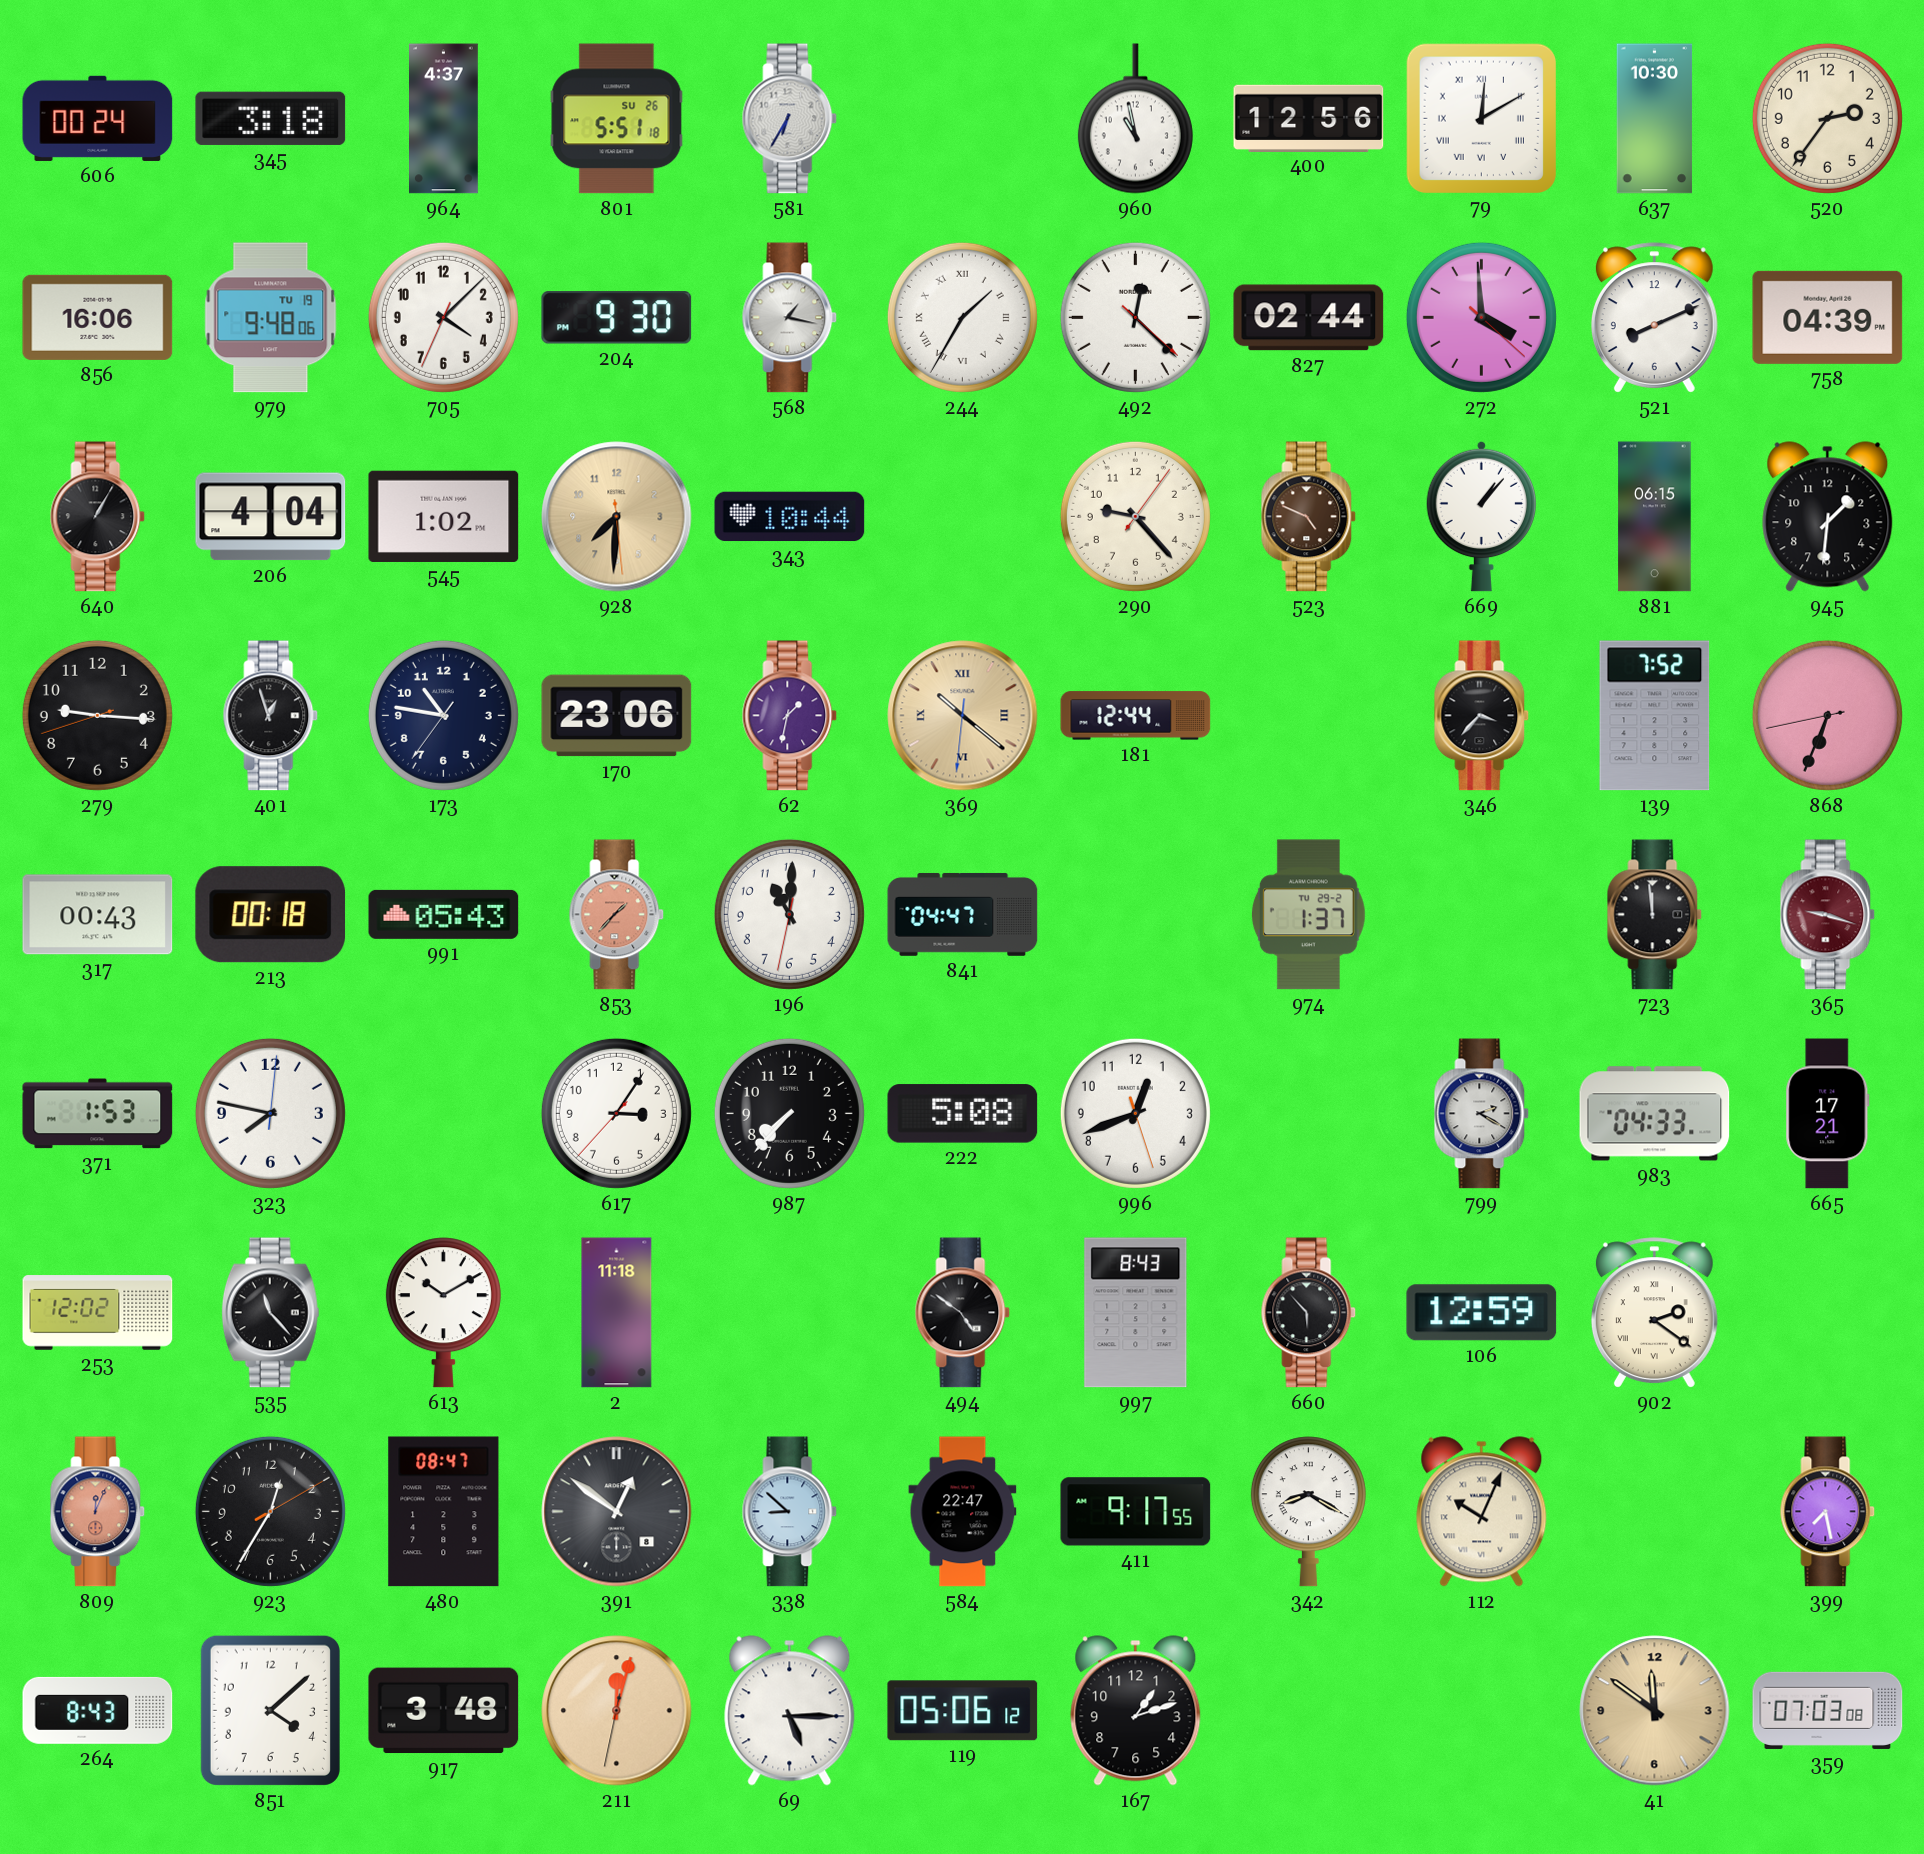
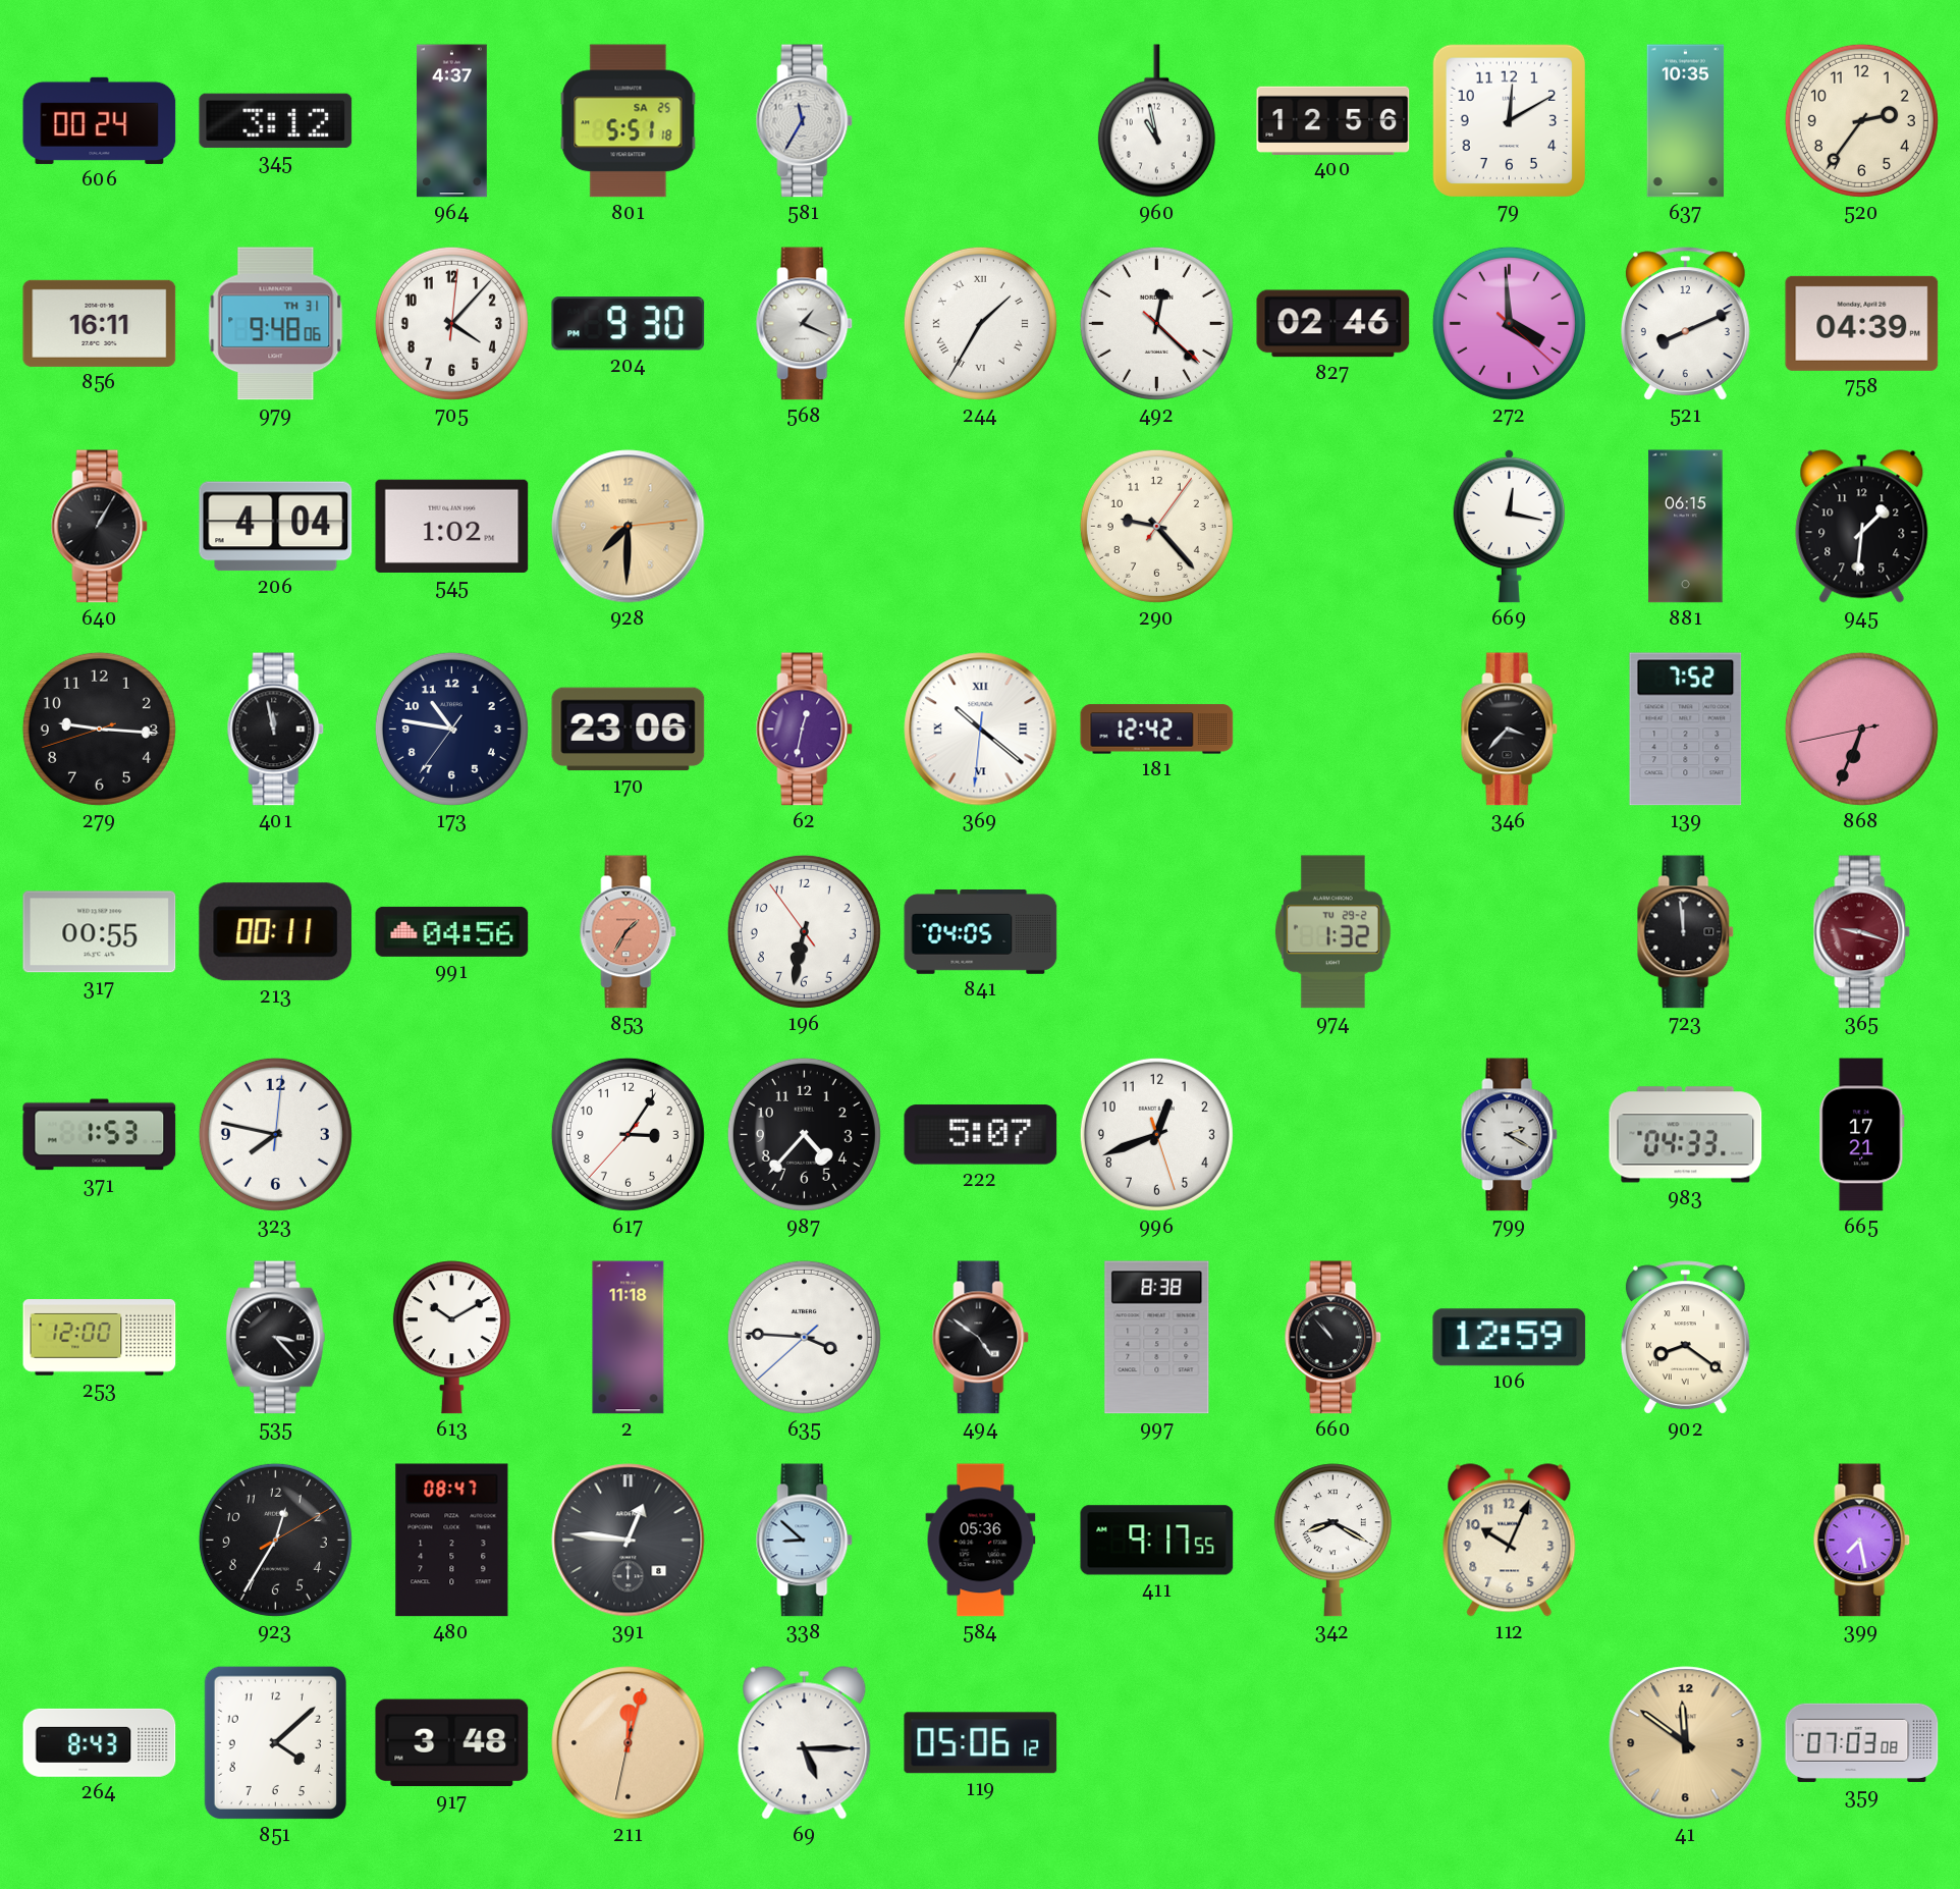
345: 3:18 -> 3:12 (276, 120)
801 date: SU 26 -> SA 25 (629, 121)
581: 6:35 -> 11:35 (805, 121)
79 numerals: Roman -> Arabic (1509, 120)
637: 10:30 -> 10:35 (1686, 121)
856: 16:06 -> 16:11 (100, 323)
979 date: TU 19 -> TH 31 (276, 324)
705: 4:07:34 -> 4:07:01 (451, 323)
568: 1:17 -> 1:19 (805, 324)
827: 02:44 -> 02:46 (1333, 324)
928: 7:30:29 -> 7:30:14 (629, 527)
343: 10:44 -> none (790, 517)
523: 4:49 -> none (1309, 517)
669: 1:07 -> 12:17 (1510, 526)
401: 12:57 -> 11:58 (276, 730)
62: 1:32 -> 12:32 (805, 730)
369 dial: champagne -> white (981, 730)
181: 12:44 -> 12:42 (1157, 730)
317: 00:43 -> 00:55 (100, 932)
213: 00:18 -> 00:11 (276, 932)
991: 05:43 -> 04:56 (452, 931)
853: 1:37 -> 1:35 (629, 932)
196: 11:00 -> 6:31 (804, 931)
841: 04:47 -> 04:05 (981, 931)
974: 1:37 -> 1:32 (1332, 932)
987: 7:37 -> 4:37 (804, 1134)
222: 5:08 -> 5:07 (981, 1135)
253: 12:02 -> 12:00 (100, 1338)
535: 11:23 -> 3:23 (275, 1338)
635: none -> 3:45 (804, 1337)
997: 8:43 -> 8:38 (1157, 1338)
660: 5:53 -> 10:53 (1333, 1338)
902: 2:21 -> 8:21 (1685, 1338)
809: 12:04 -> none (98, 1512)
391: 12:51 -> 12:46 (629, 1541)
584: 22:47 -> 05:36 (981, 1541)
112 numerals: Roman -> Arabic (1510, 1541)
167: 1:12 -> none (1136, 1711)
